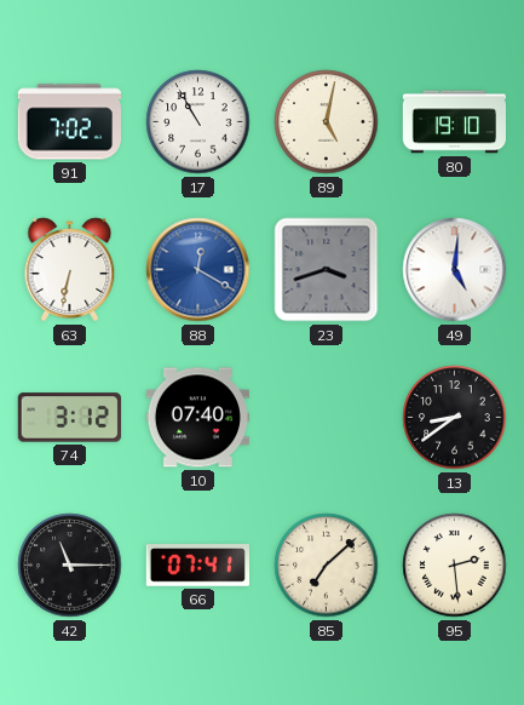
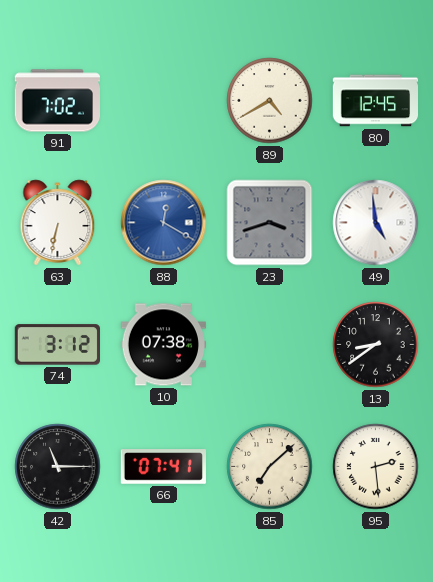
17: 10:55 -> none (198, 122)
89: 5:02 -> 4:40 (270, 101)
80: 19:10 -> 12:45 (376, 101)
49: 5:01 -> 4:59 (376, 223)
10: 07:40 -> 07:38 (163, 345)
